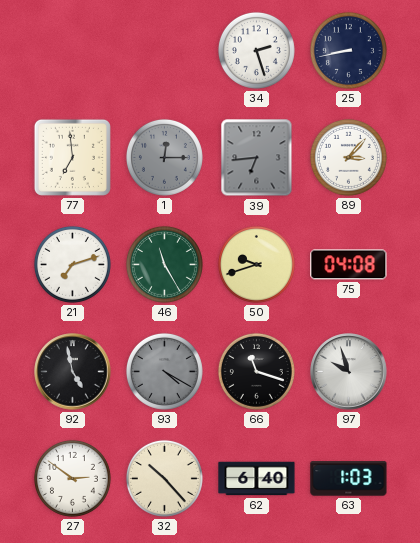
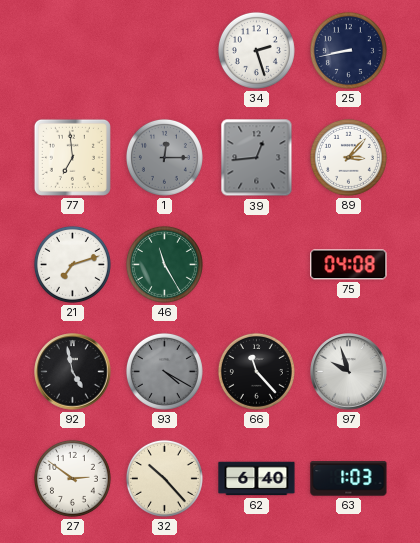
39: 6:44 -> 12:44 (257, 158)
50: 9:42 -> none (256, 264)
66: 11:18 -> 11:23 (256, 371)
